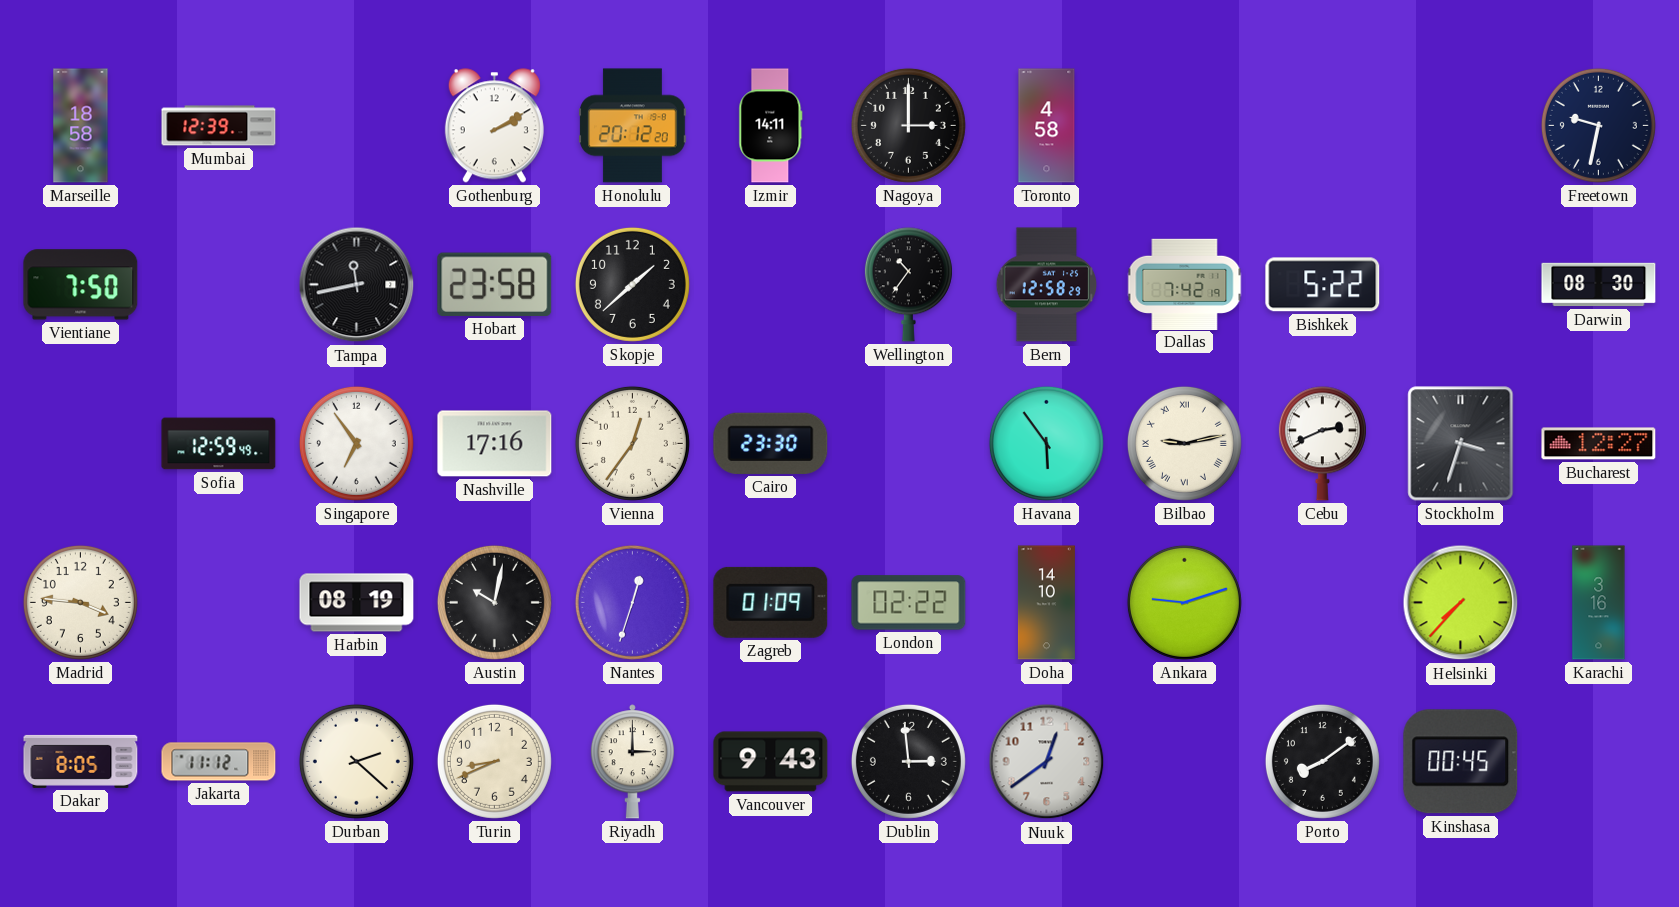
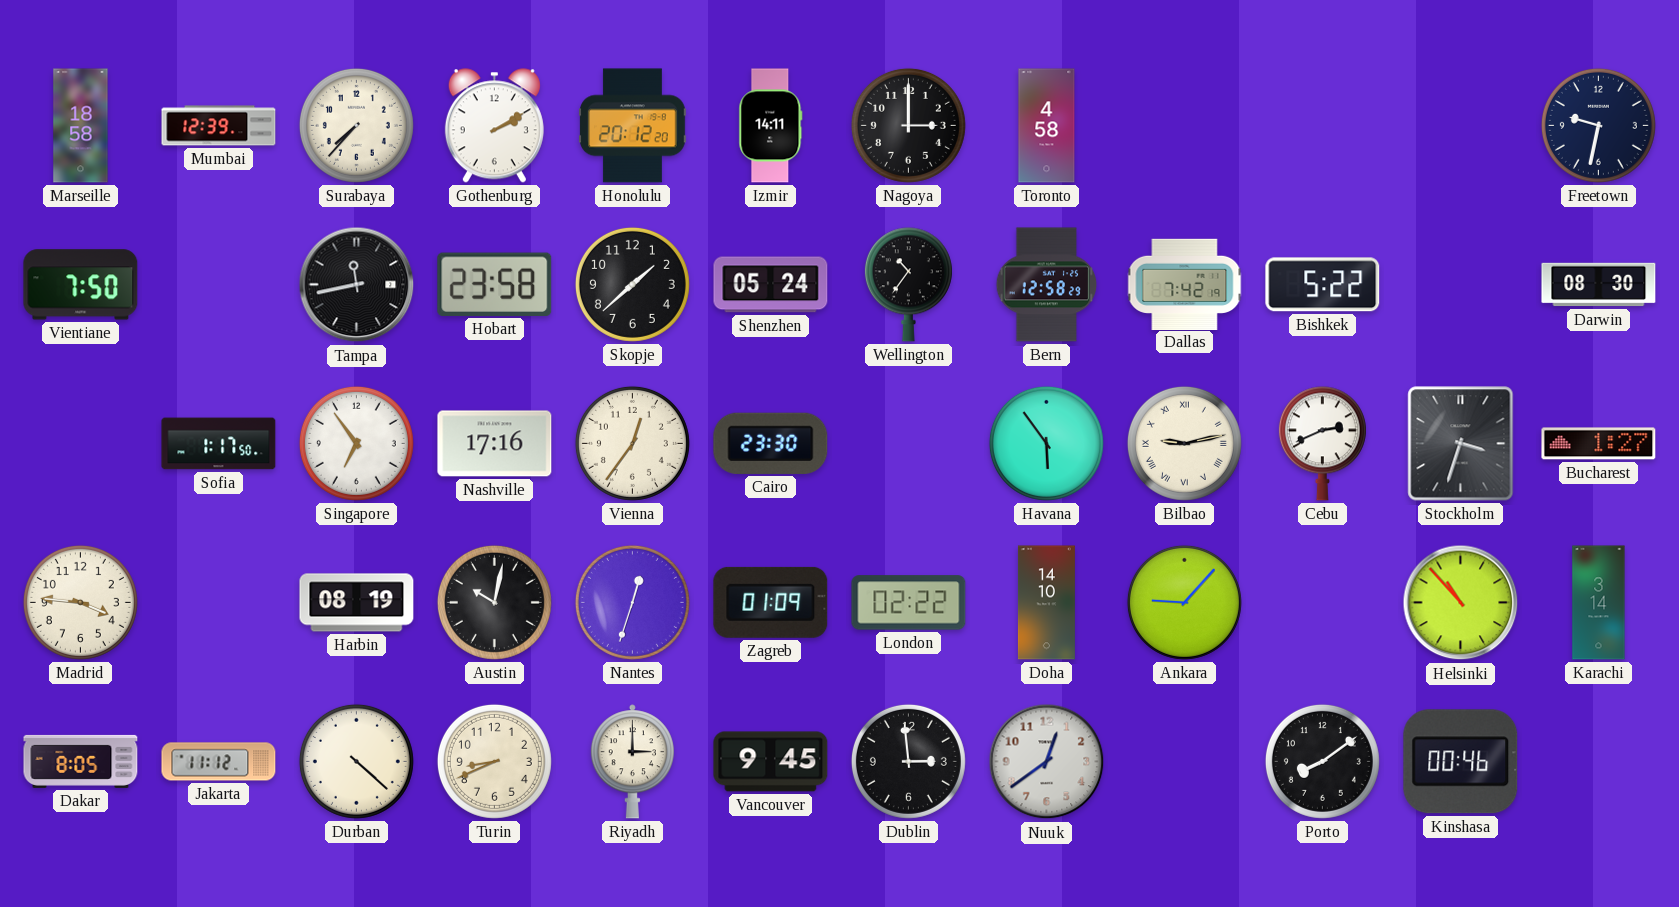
Surabaya: none -> 7:37 (356, 125)
Shenzhen: none -> 05:24 (771, 285)
Sofia: 12:59 -> 1:17 (219, 444)
Bucharest: 12:27 -> 1:27 (1599, 444)
Ankara: 9:12 -> 9:07 (1184, 602)
Helsinki: 7:37 -> 10:53 (1461, 603)
Karachi: 3:16 -> 3:14 (1599, 603)
Durban: 2:22 -> 4:22 (356, 761)
Vancouver: 9:43 -> 9:45 (771, 762)
Kinshasa: 00:45 -> 00:46 (1461, 762)
